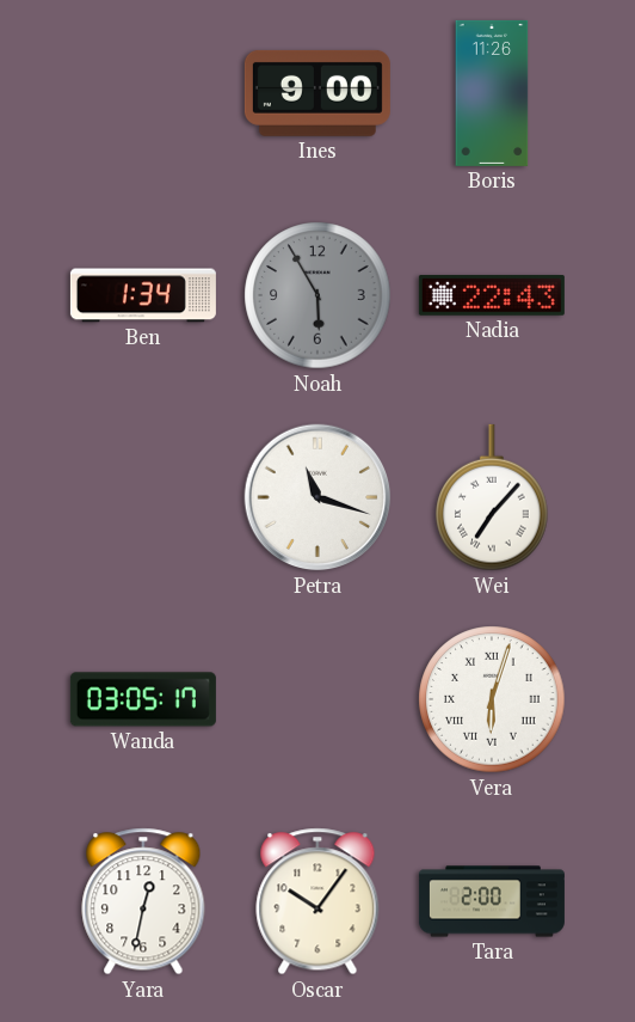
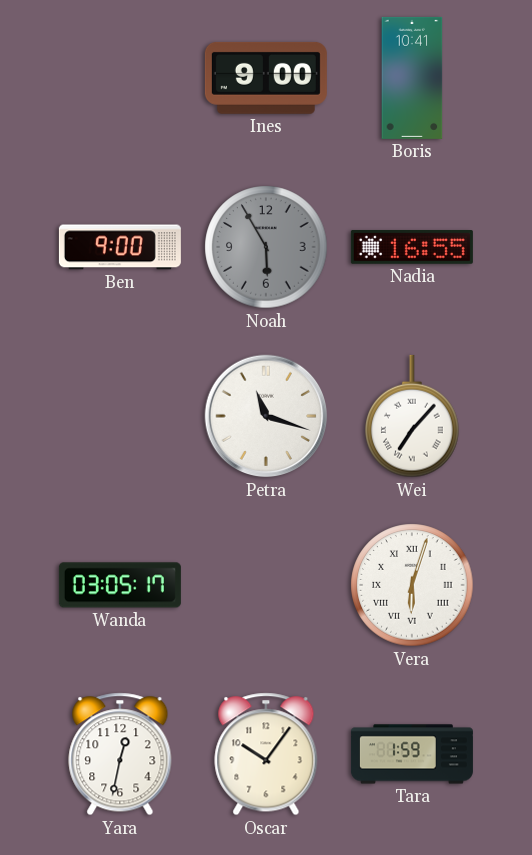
Boris: 11:26 -> 10:41 (412, 78)
Ben: 1:34 -> 9:00 (120, 247)
Nadia: 22:43 -> 16:55 (412, 248)
Tara: 2:00 -> 1:59 (412, 754)
